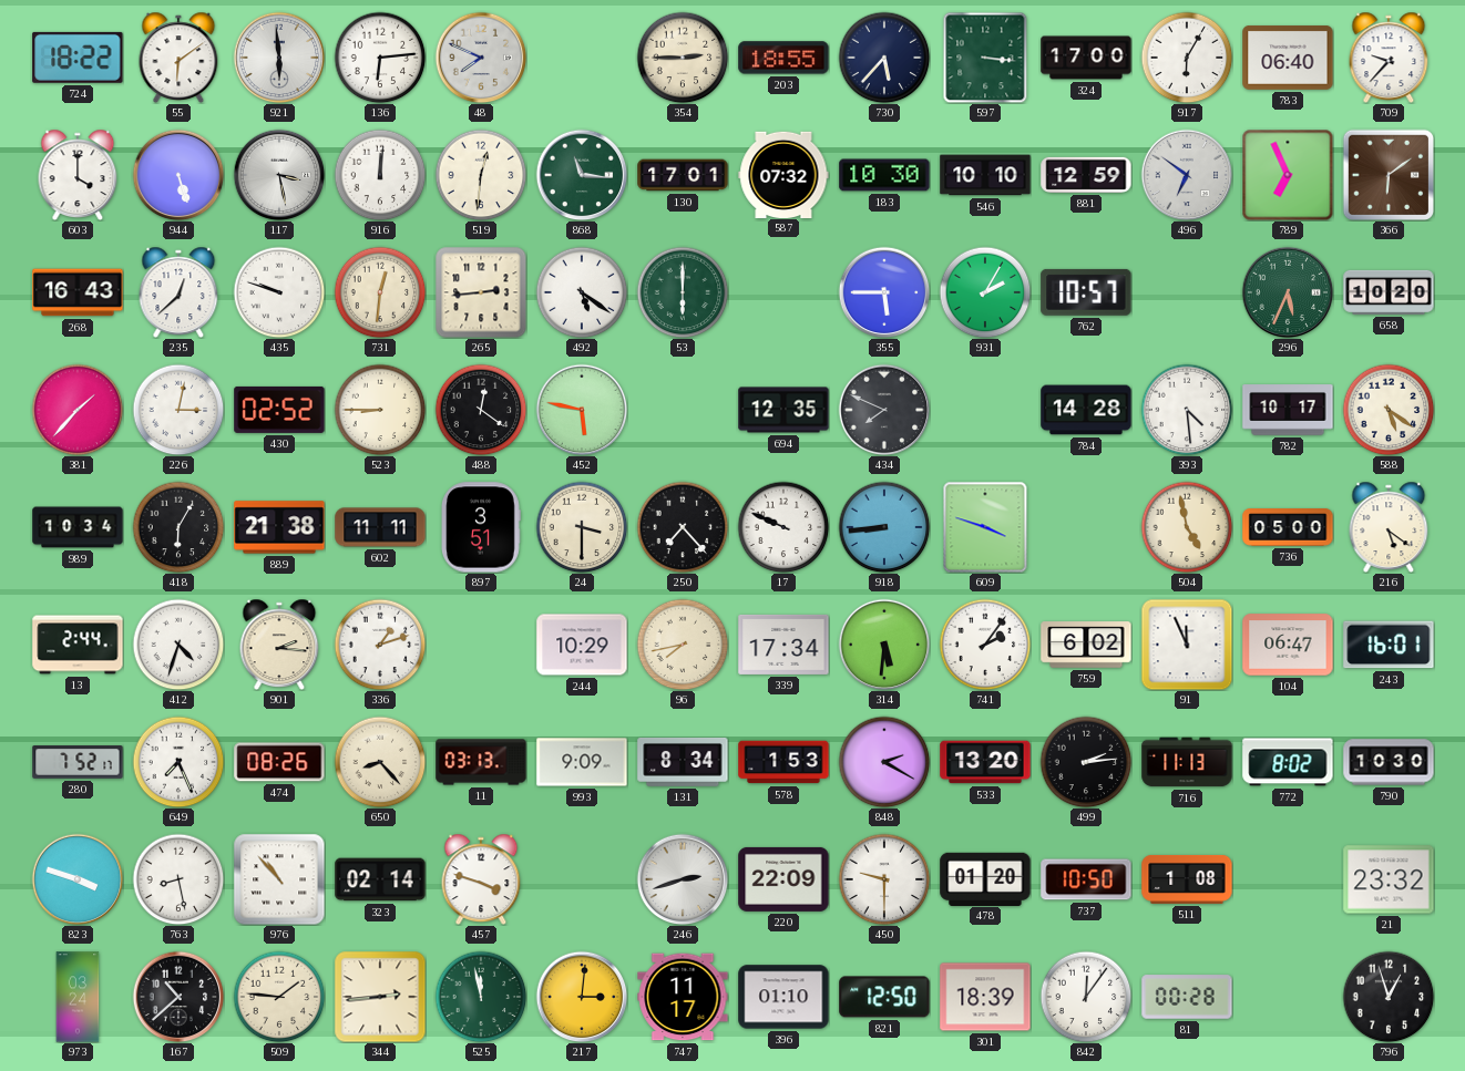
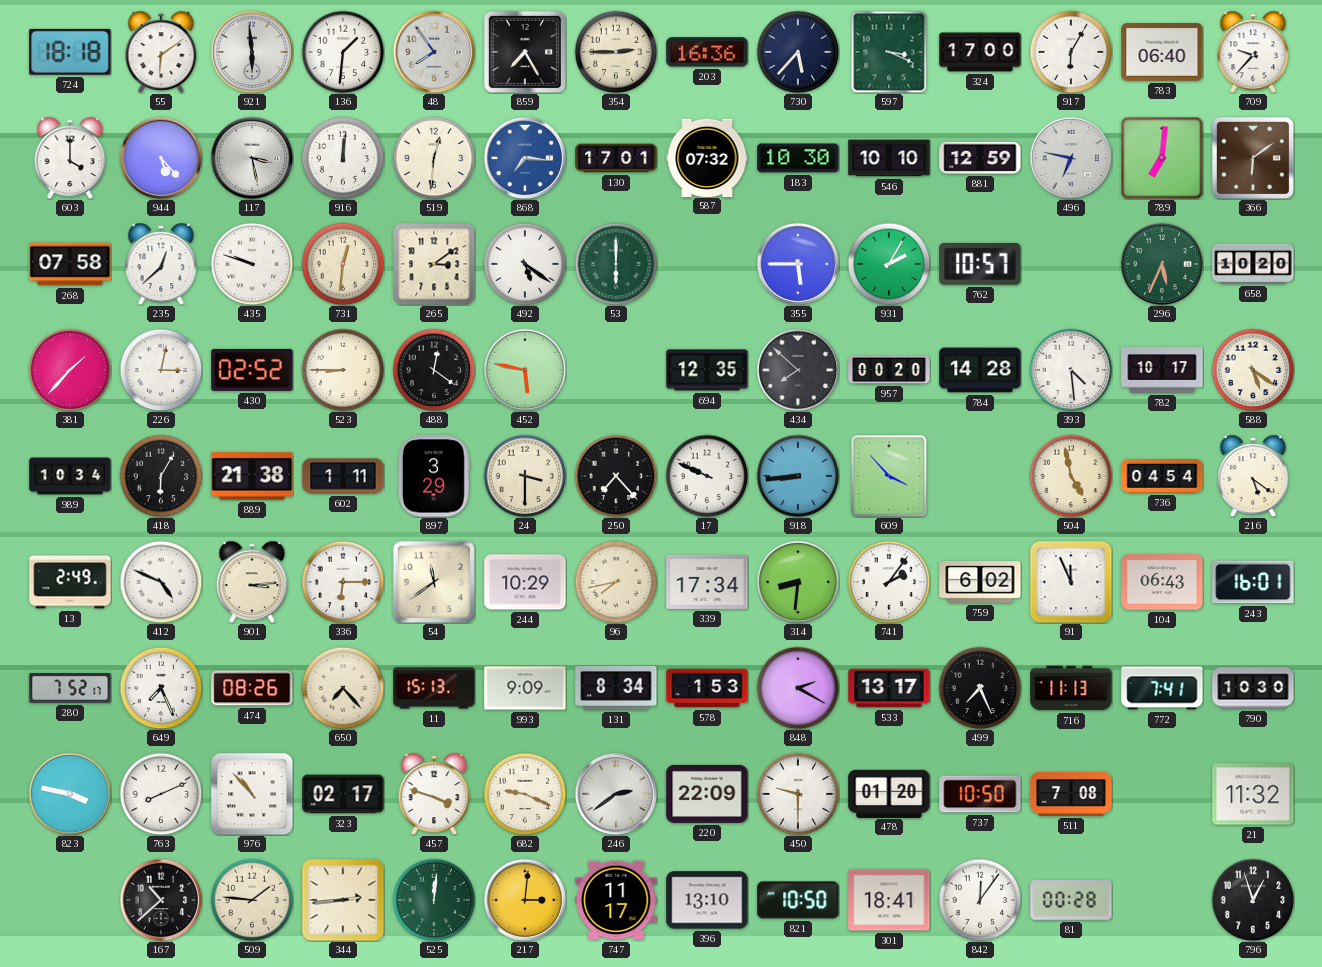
724: 18:22 -> 18:18 (70, 52)
136: 6:14 -> 1:31 (343, 52)
48: 7:49 -> 7:54 (434, 52)
859: none -> 7:25 (524, 51)
203: 18:55 -> 16:36 (707, 52)
597: 3:16 -> 3:19 (889, 52)
944: 5:27 -> 5:23 (161, 158)
868: 11:16 -> 7:16 (525, 158)
868 dial: green -> blue (525, 158)
496: 6:51 -> 6:47 (1071, 158)
789: 6:56 -> 7:01 (1162, 158)
268: 16:43 -> 07:58 (70, 264)
265: 2:44 -> 3:09 (434, 264)
434: 7:49 -> 7:52 (798, 370)
957: none -> 00:20 (889, 370)
602: 11:11 -> 1:11 (343, 476)
897: 3:51 -> 3:29 (434, 476)
609: 3:48 -> 3:53 (889, 476)
736: 05:00 -> 04:54 (1162, 477)
13: 2:44 -> 2:49 (70, 582)
412: 4:33 -> 4:49 (161, 582)
901: 2:16 -> 3:14 (252, 581)
336: 1:12 -> 6:15 (343, 582)
54: none -> 11:39 (433, 581)
314: 5:31 -> 8:31 (798, 582)
104: 06:47 -> 06:43 (1162, 582)
650: 8:23 -> 7:23 (343, 688)
11: 03:13 -> 15:13 (434, 688)
533: 13:20 -> 13:17 (889, 688)
499: 2:14 -> 7:26 (980, 688)
772: 8:02 -> 7:41 (1162, 688)
823: 3:48 -> 3:47 (70, 794)
763: 8:28 -> 8:11 (161, 794)
323: 02:14 -> 02:17 (343, 794)
682: none -> 9:19 (525, 794)
246: 2:42 -> 2:39 (616, 794)
511: 1:08 -> 7:08 (1071, 794)
21: 23:32 -> 11:32 (1253, 794)
973: 03:24 -> none (78, 997)
525: 11:58 -> 12:01 (434, 900)
396: 01:10 -> 13:10 (707, 900)
821: 12:50 -> 10:50 (798, 900)
301: 18:39 -> 18:41 (889, 900)
